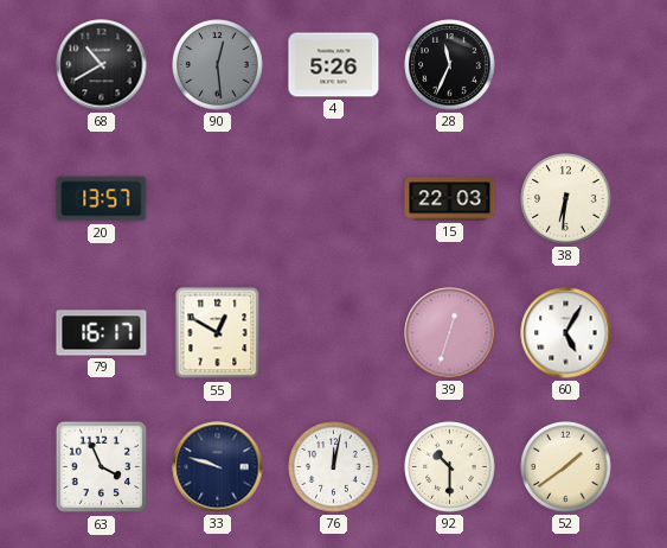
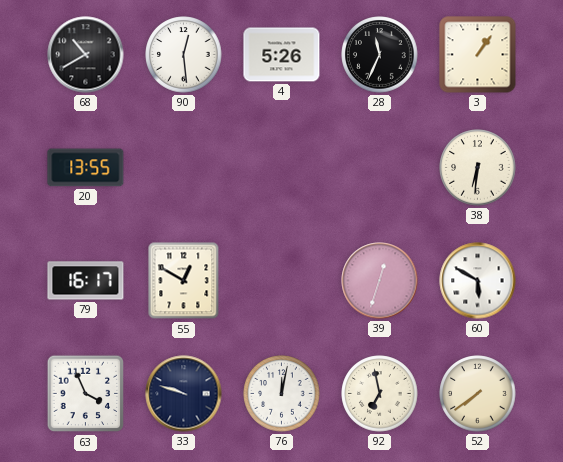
90 dial: grey -> white (184, 55)
3: none -> 1:06 (478, 55)
20: 13:57 -> 13:55 (86, 168)
15: 22:03 -> none (450, 199)
60: 5:05 -> 5:50 (478, 281)
92: 10:30 -> 6:58 (380, 394)
52: 1:39 -> 7:39 (478, 394)
